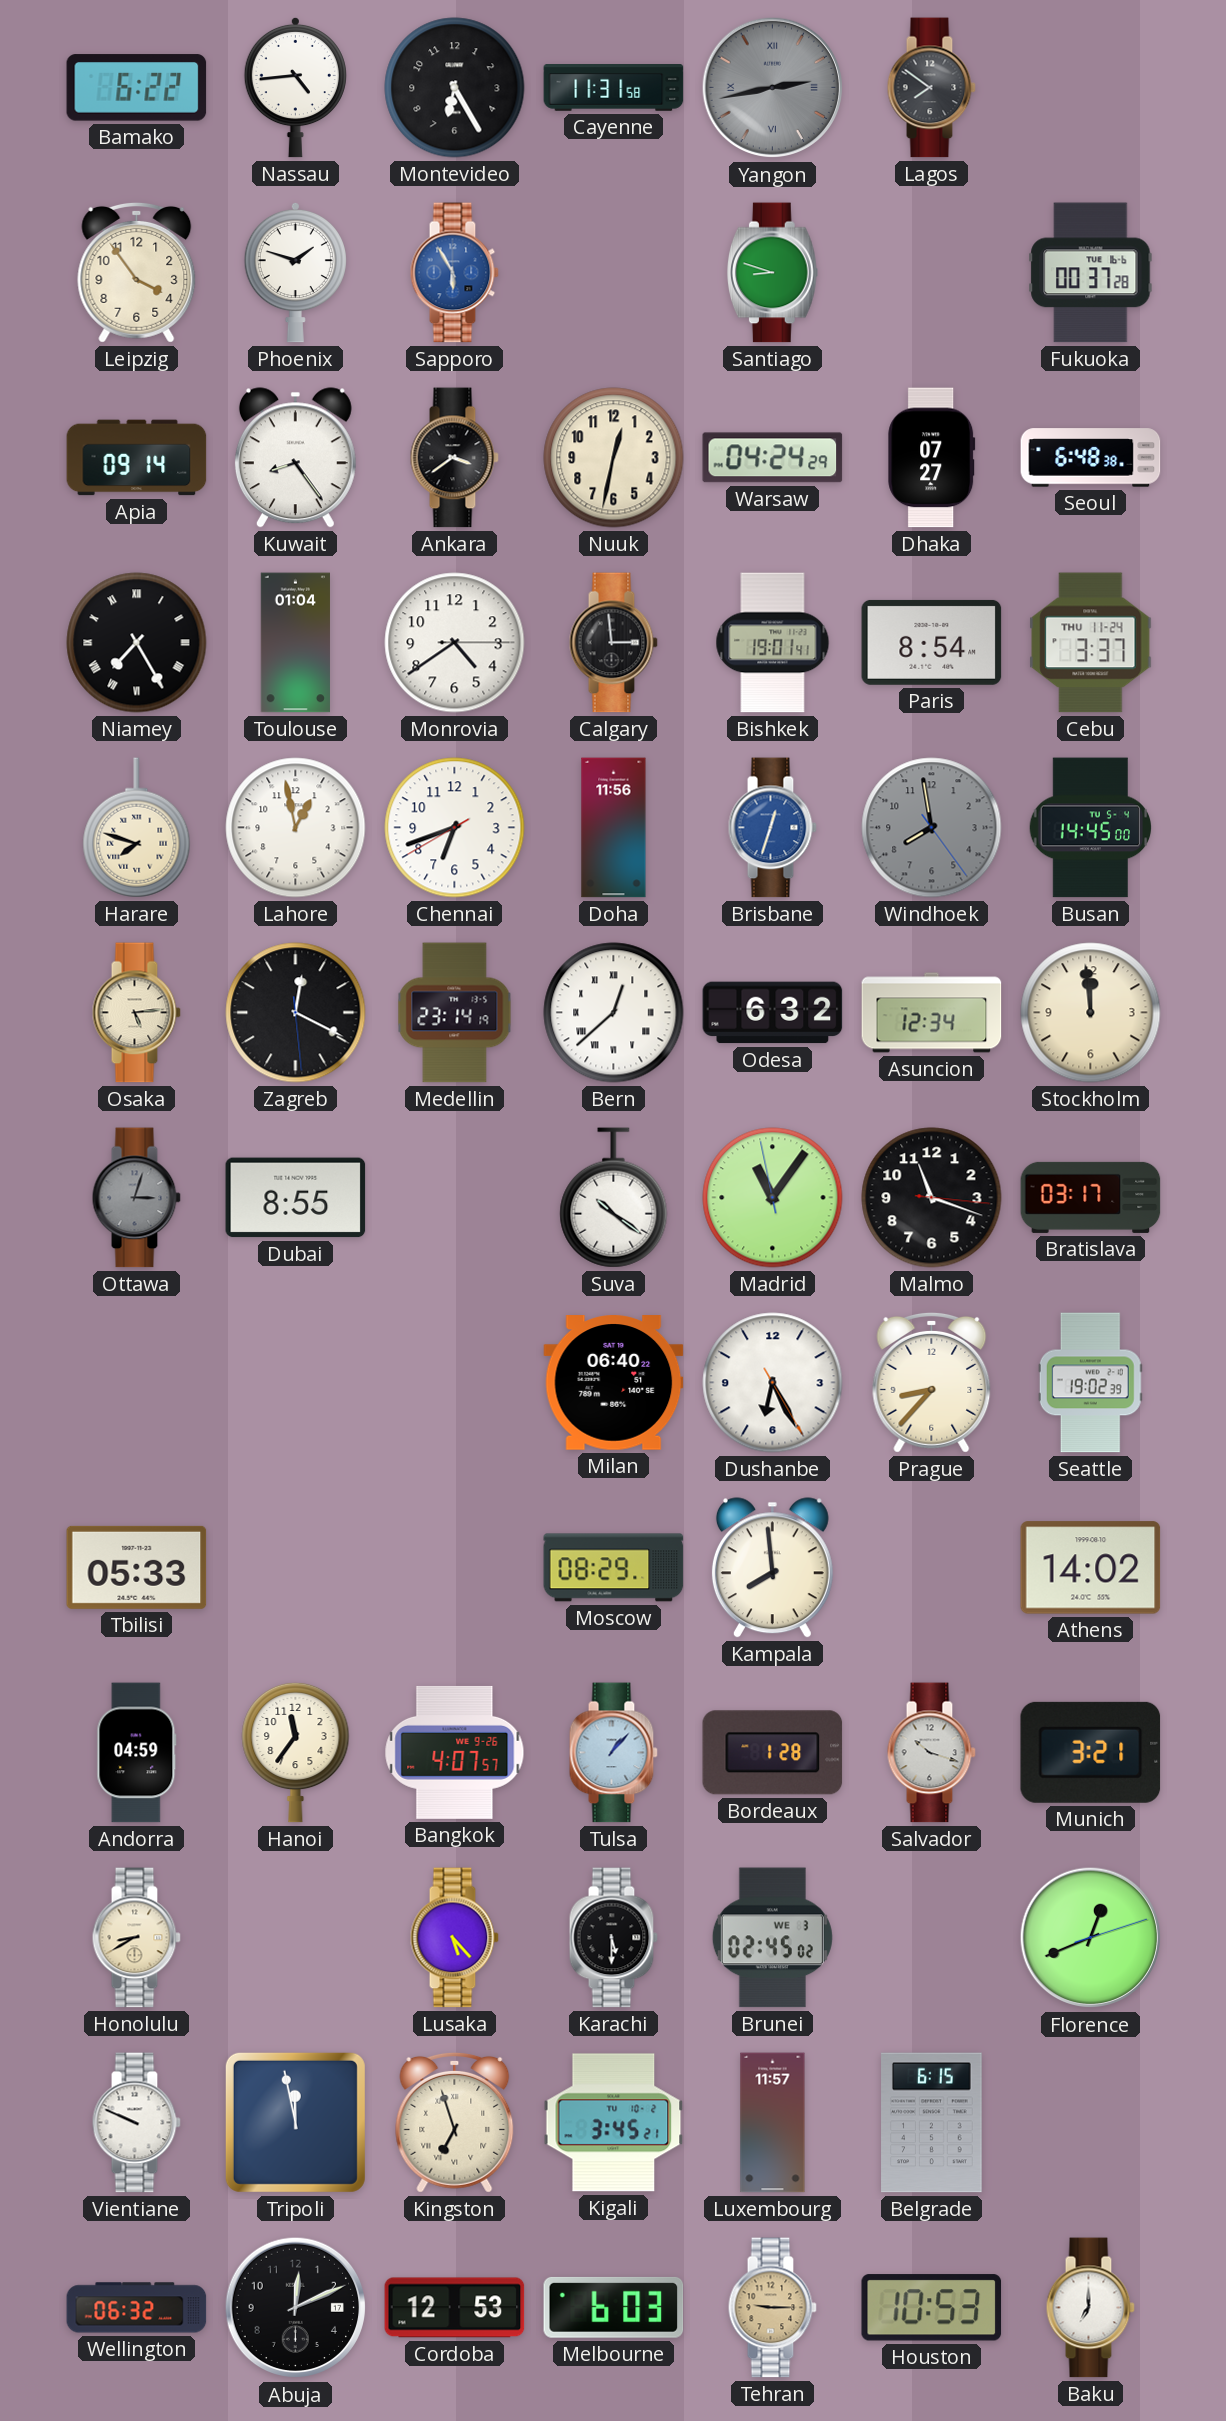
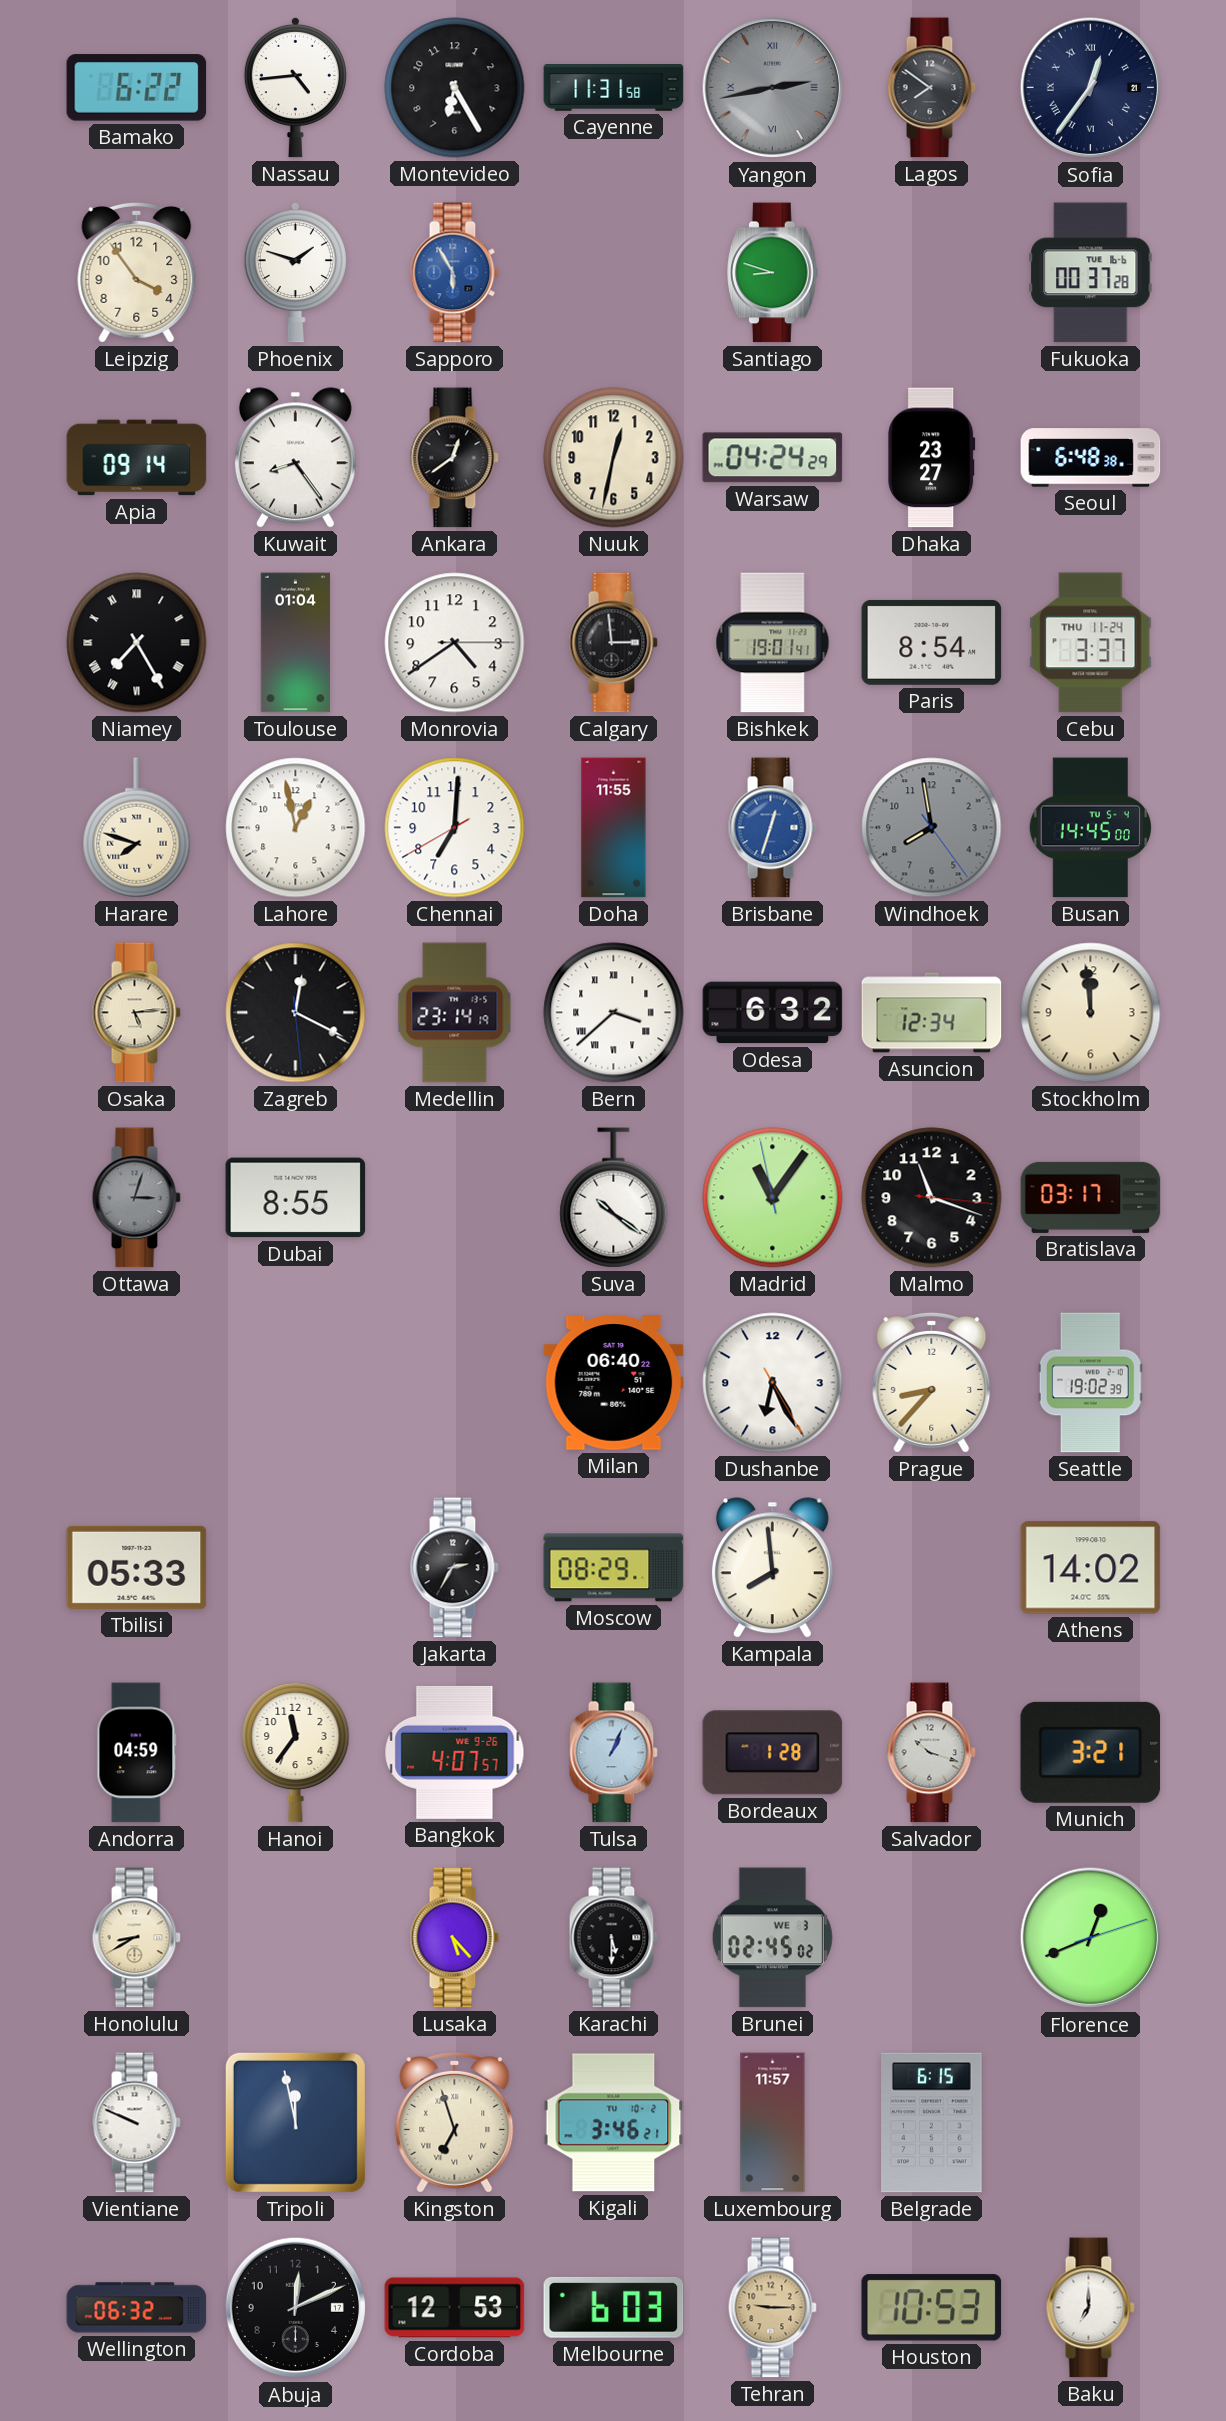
Sofia: none -> 12:36 (1091, 88)
Ankara: 3:39 -> 12:39 (454, 458)
Dhaka: 07:27 -> 23:27 (932, 458)
Chennai: 6:41 -> 7:00 (455, 828)
Doha: 11:56 -> 11:55 (614, 828)
Bern: 12:38 -> 3:38 (614, 1013)
Jakarta: none -> 2:35 (454, 1568)
Tulsa: 1:07 -> 1:04 (613, 1753)
Kigali: 3:45 -> 3:46 (614, 2123)
